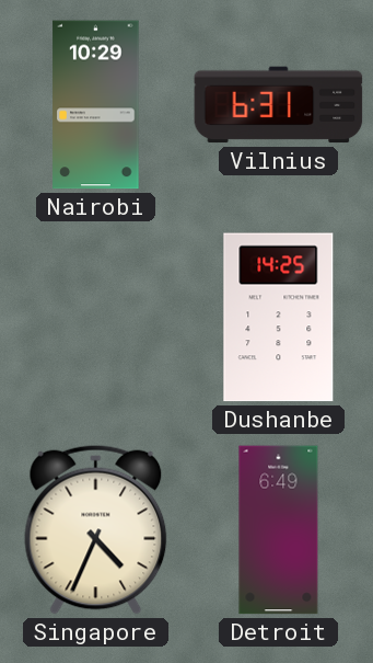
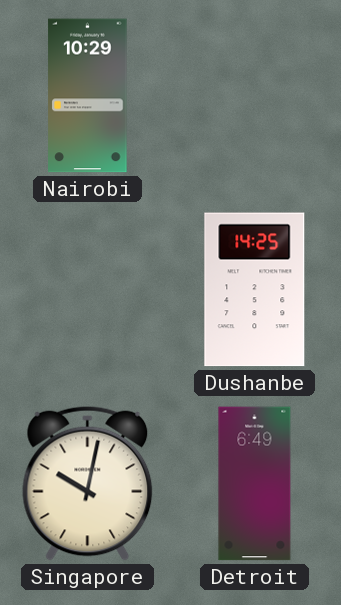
Vilnius: 6:31 -> none (279, 105)
Singapore: 4:34 -> 10:02 (88, 483)
